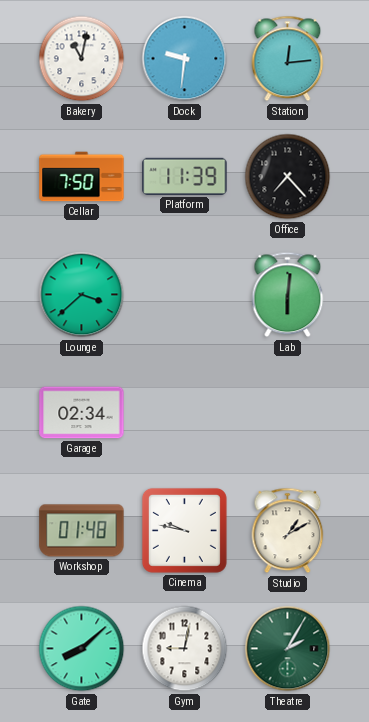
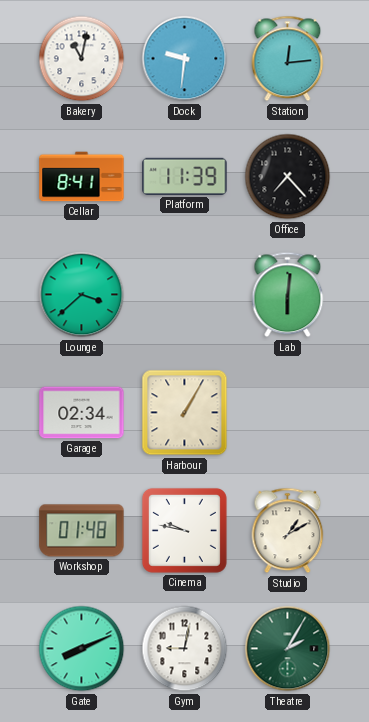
Cellar: 7:50 -> 8:41 (82, 177)
Harbour: none -> 1:05 (185, 413)
Gate: 8:08 -> 8:11 (82, 649)
